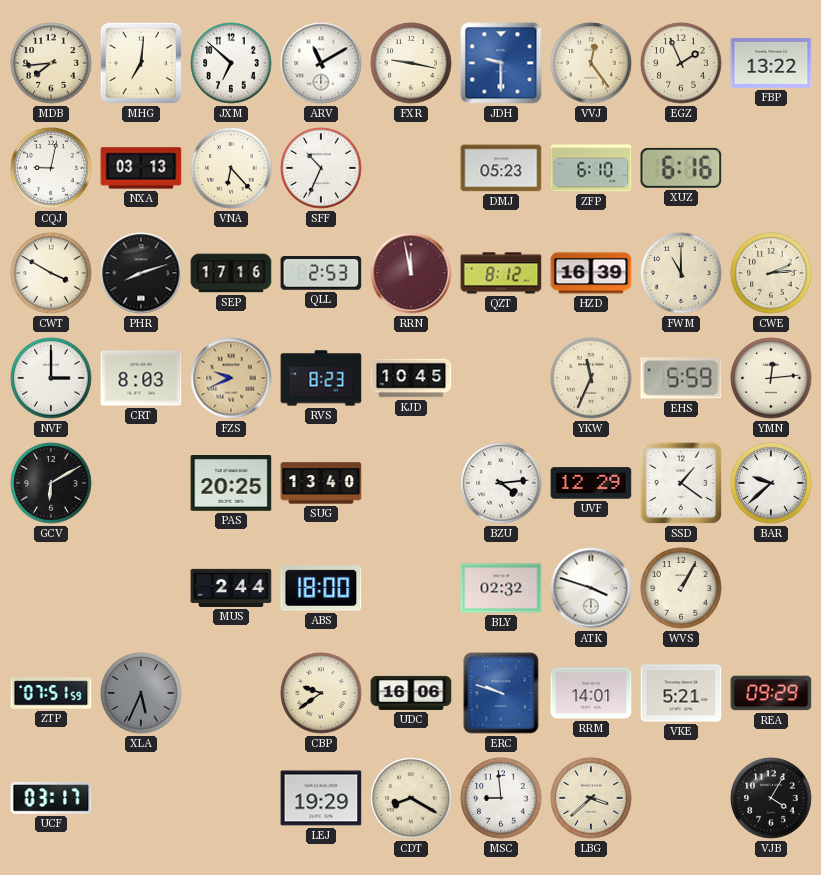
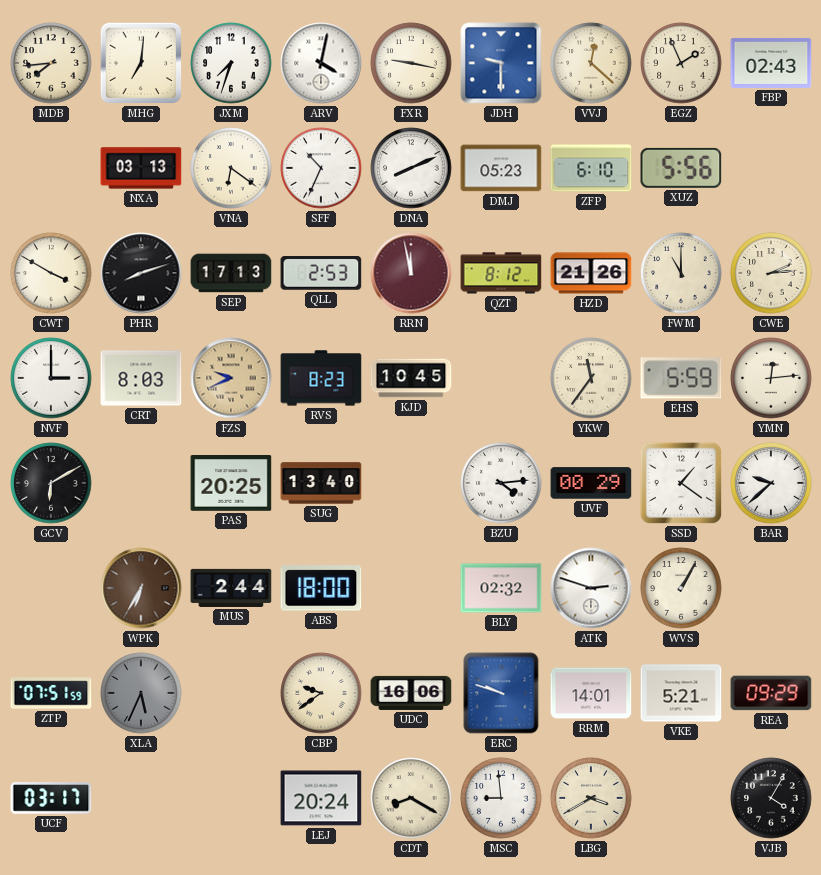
JXM: 6:52 -> 7:33 (231, 63)
ARV: 11:10 -> 4:02 (321, 63)
VVJ: 12:24 -> 12:22 (591, 63)
FBP: 13:22 -> 02:43 (771, 63)
CQJ: 9:02 -> none (51, 168)
VNA: 6:23 -> 6:21 (231, 168)
DNA: none -> 8:11 (411, 168)
XUZ: 6:16 -> 5:56 (681, 168)
SEP: 17:16 -> 17:13 (231, 273)
HZD: 16:39 -> 21:26 (591, 273)
YKW: 11:34 -> 11:36 (591, 378)
UVF: 12:29 -> 00:29 (591, 483)
WPK: none -> 6:35 (141, 588)
ATK: 3:48 -> 2:48 (591, 588)
LEJ: 19:29 -> 20:24 (321, 798)
LBG: 3:38 -> 3:40 (591, 798)
